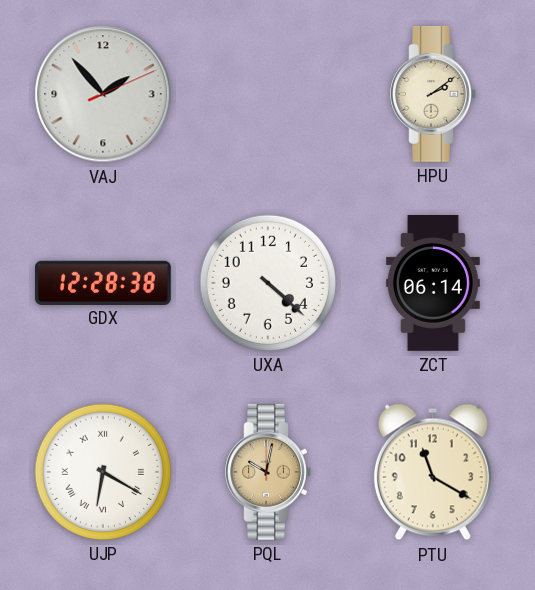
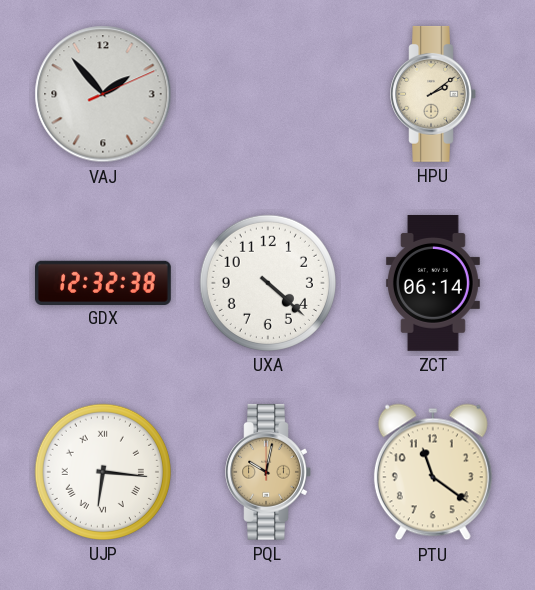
GDX: 12:28 -> 12:32 (104, 282)
UJP: 6:20 -> 6:16 (103, 472)
PTU: 11:20 -> 11:21 (433, 472)
